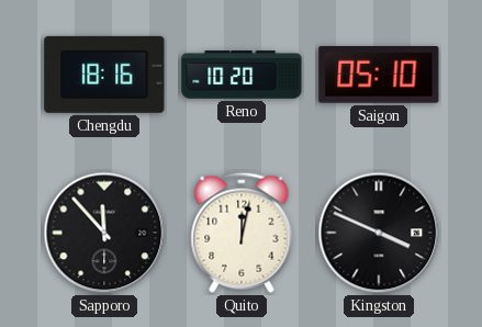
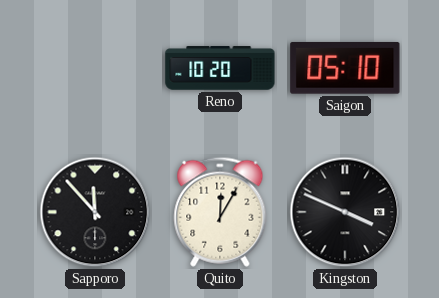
Chengdu: 18:16 -> none (104, 75)
Quito: 12:02 -> 12:05 (220, 212)
